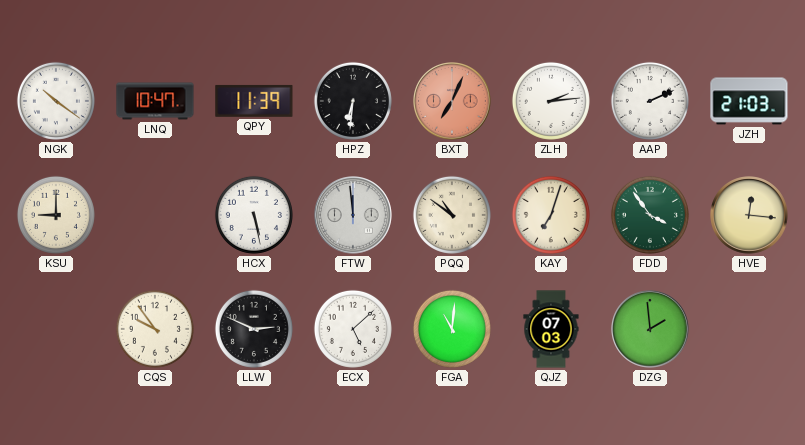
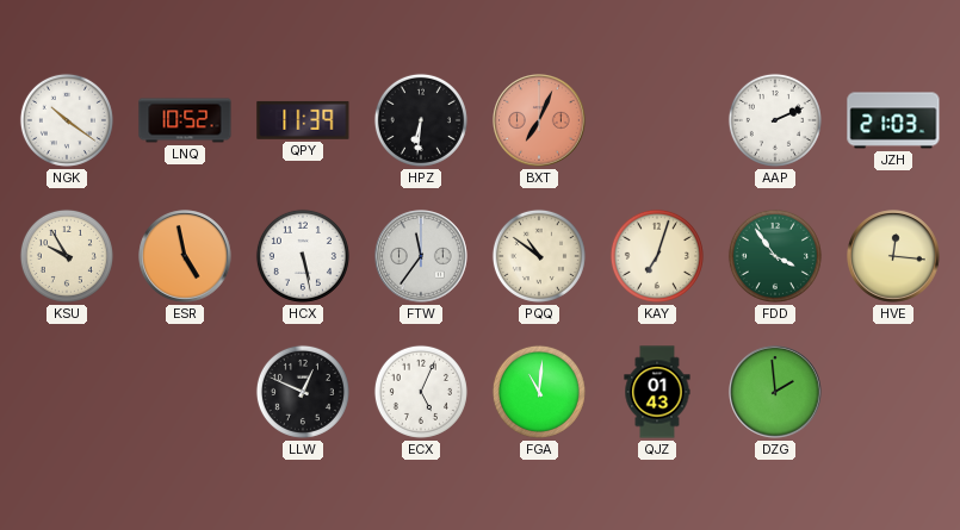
LNQ: 10:47 -> 10:52 (185, 120)
ZLH: 2:14 -> none (551, 101)
KSU: 9:00 -> 9:55 (67, 256)
ESR: none -> 4:58 (185, 256)
FTW: 11:59 -> 11:36 (421, 256)
CQS: 9:54 -> none (155, 329)
LLW: 2:49 -> 12:49 (303, 392)
ECX: 5:08 -> 5:04 (421, 392)
QJZ: 07:03 -> 01:43 (657, 392)
